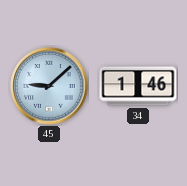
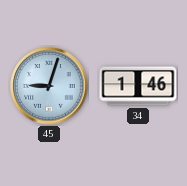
45: 9:08 -> 9:03 (49, 86)
